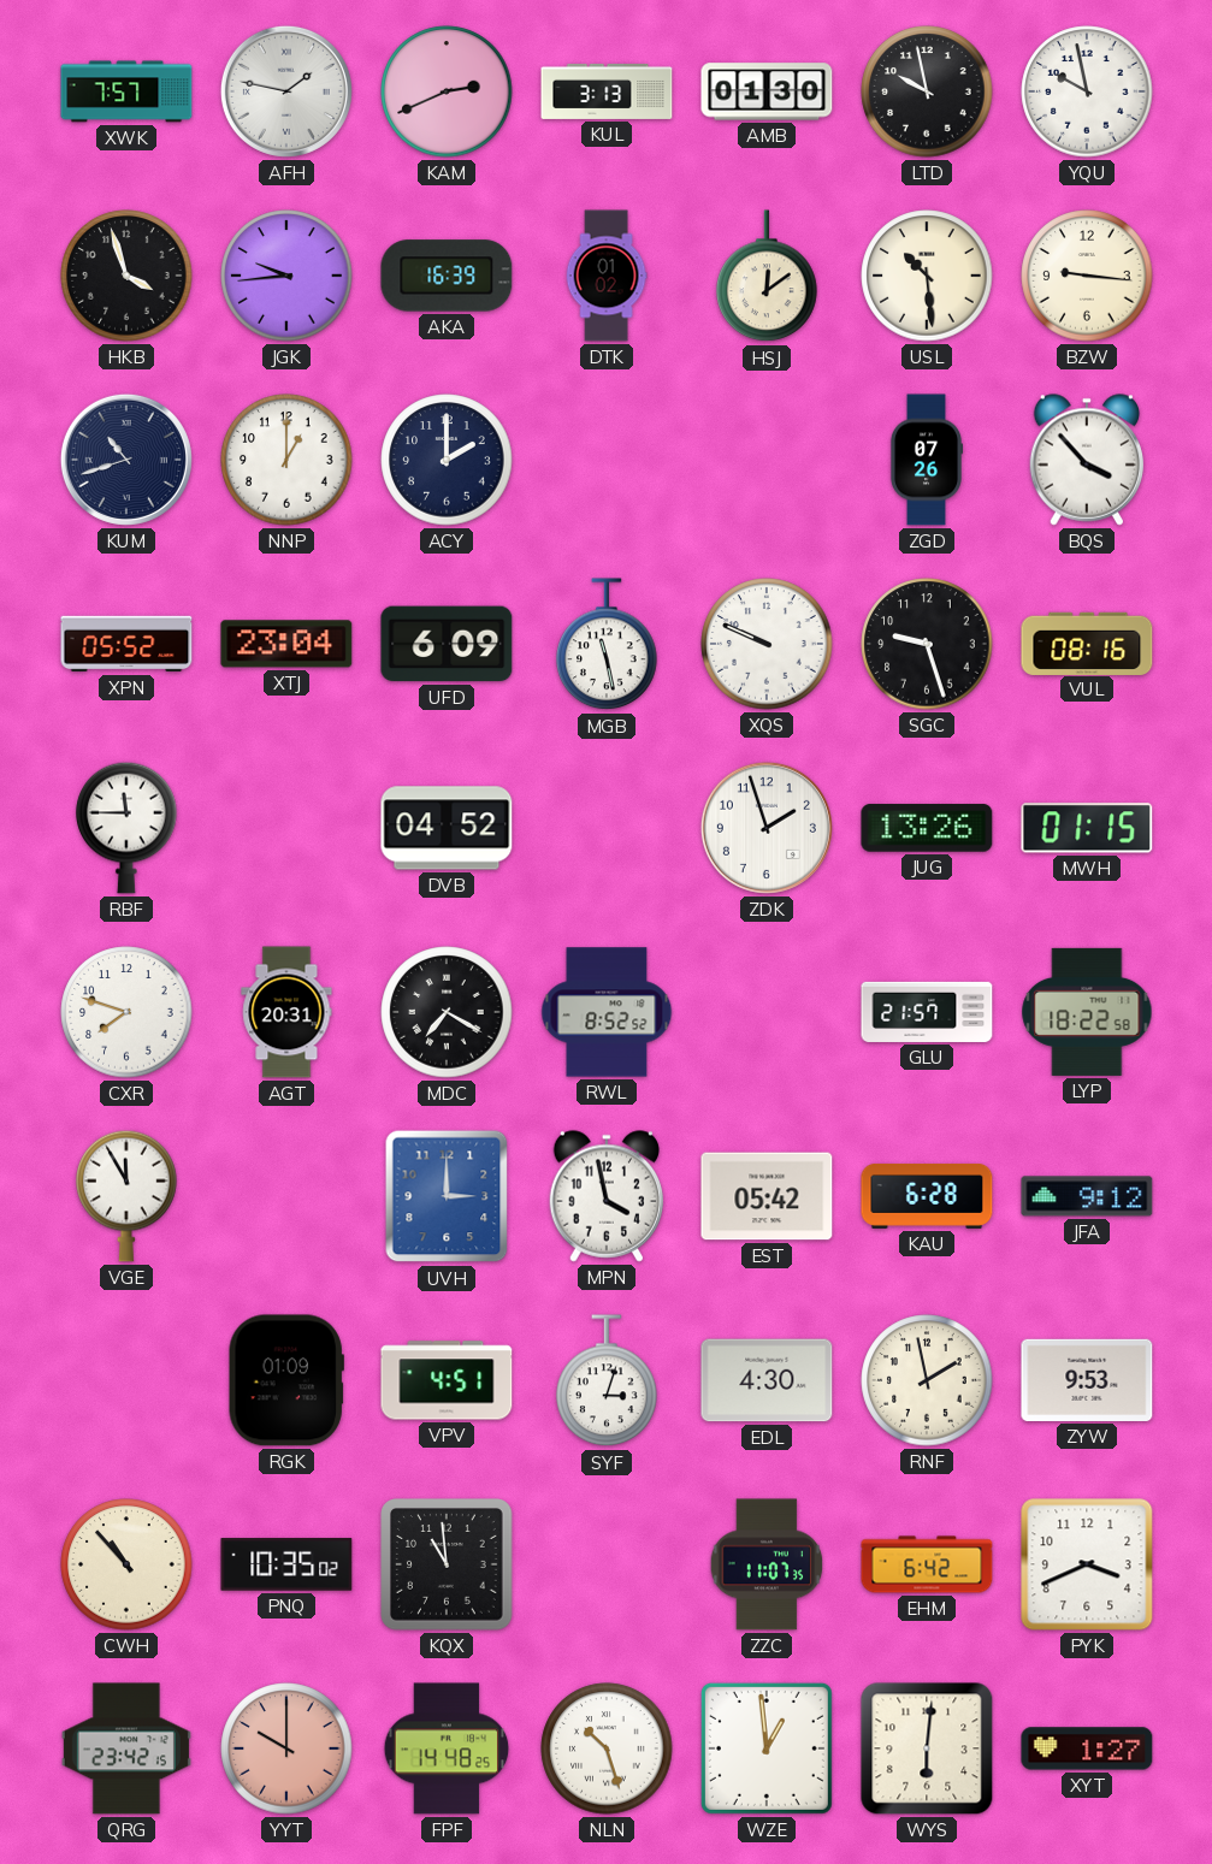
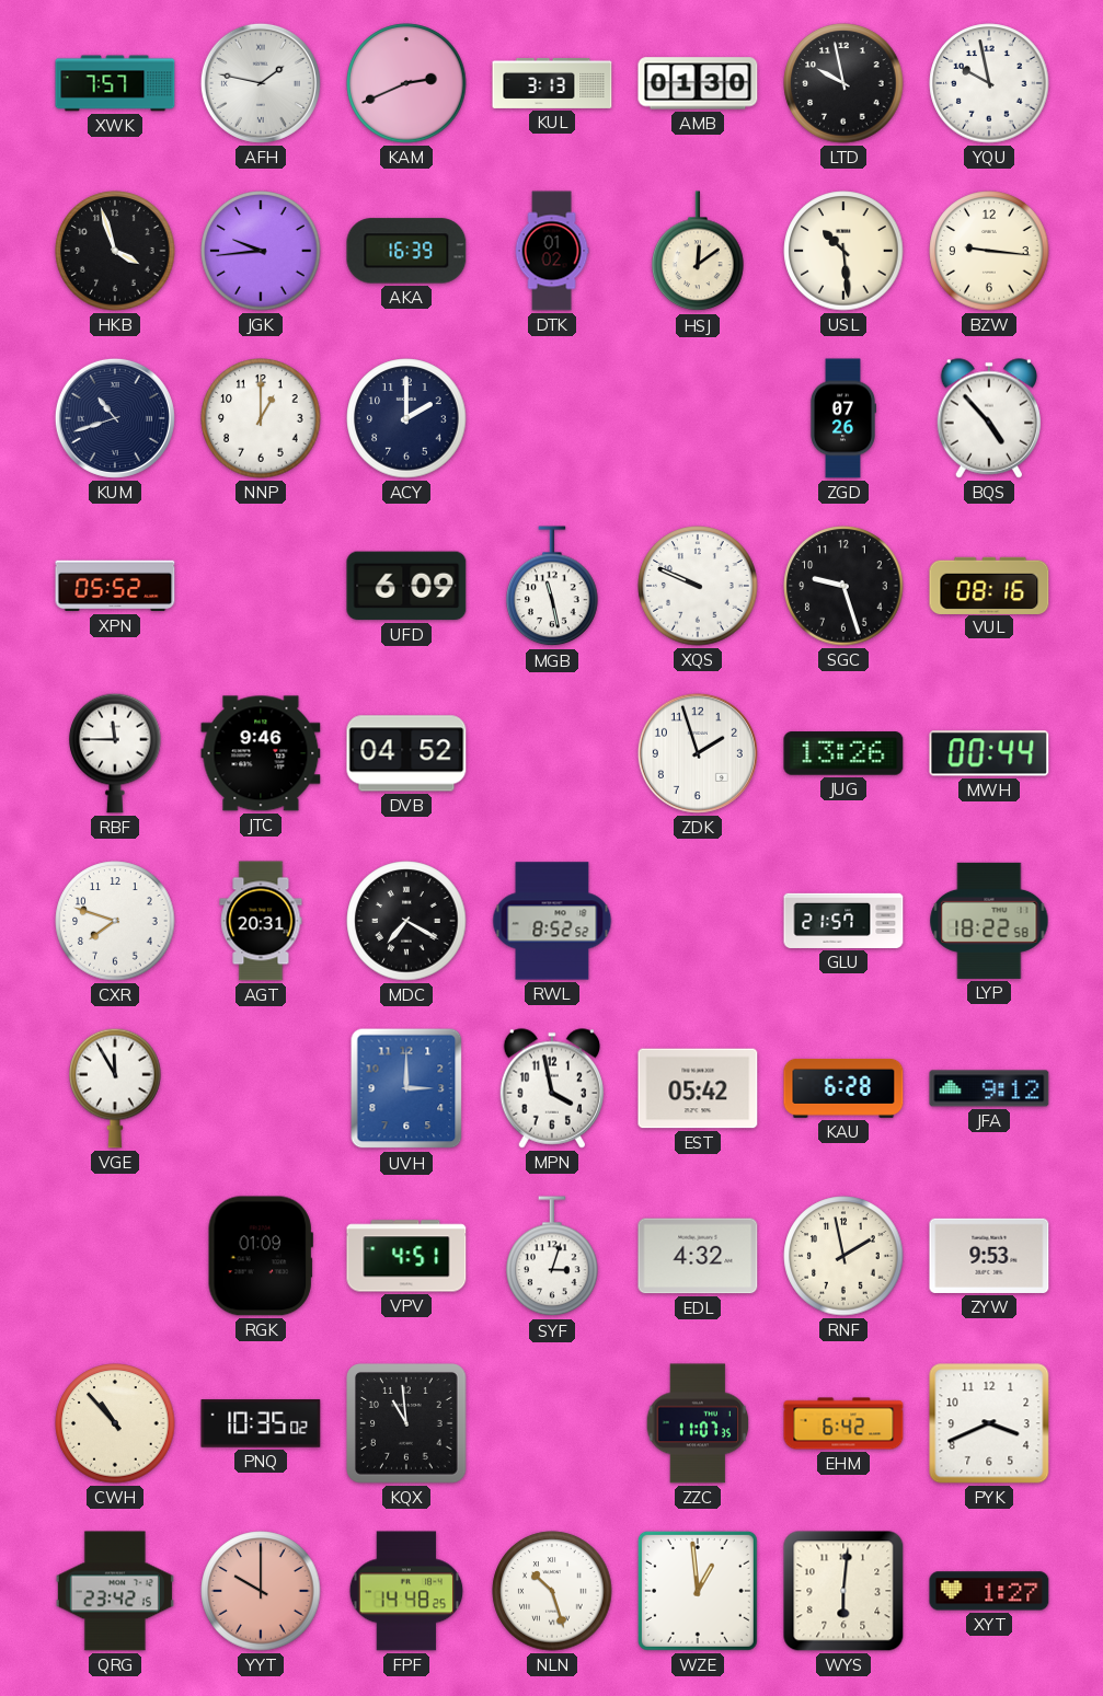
BQS: 3:53 -> 4:53 (989, 418)
XTJ: 23:04 -> none (286, 644)
JTC: none -> 9:46 (261, 753)
MWH: 01:15 -> 00:44 (989, 753)
EDL: 4:30 -> 4:32 (698, 1256)
